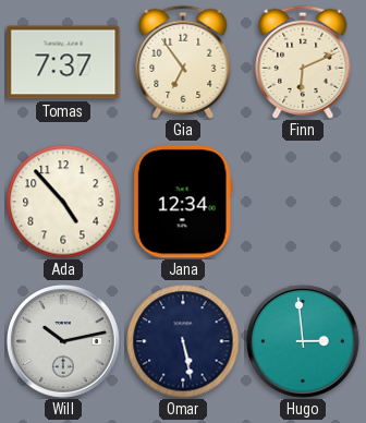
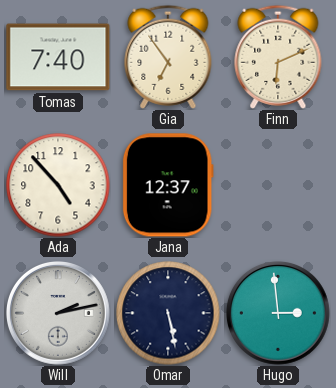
Tomas: 7:37 -> 7:40 (58, 57)
Jana: 12:34 -> 12:37 (168, 185)
Will: 10:13 -> 2:13 (58, 313)
